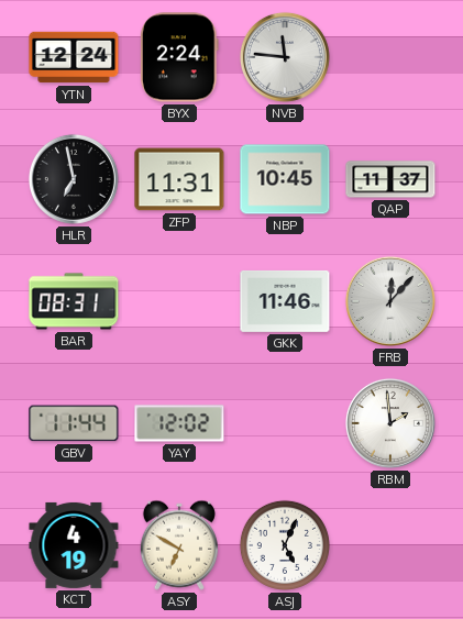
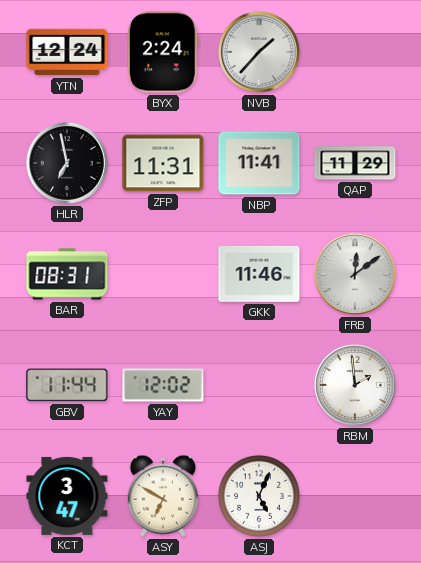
NVB: 11:46 -> 1:37 (259, 52)
NBP: 10:45 -> 11:41 (259, 163)
QAP: 11:37 -> 11:29 (355, 163)
FRB: 12:07 -> 12:09 (355, 274)
KCT: 4:19 -> 3:47 (67, 496)
